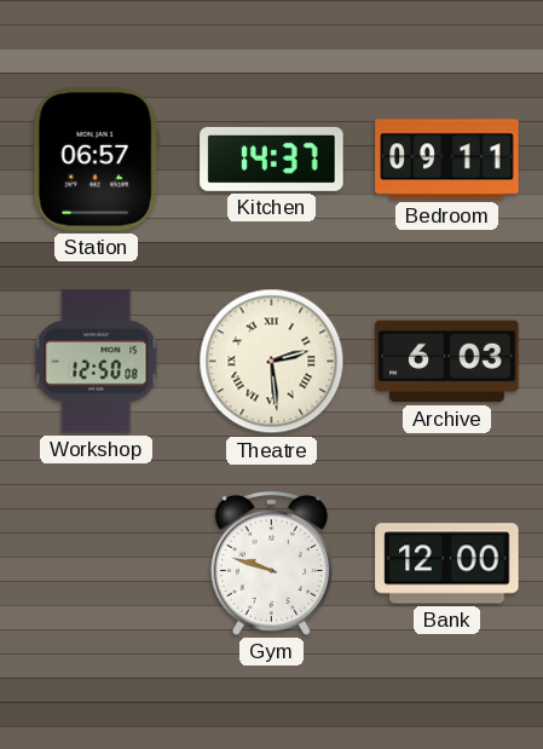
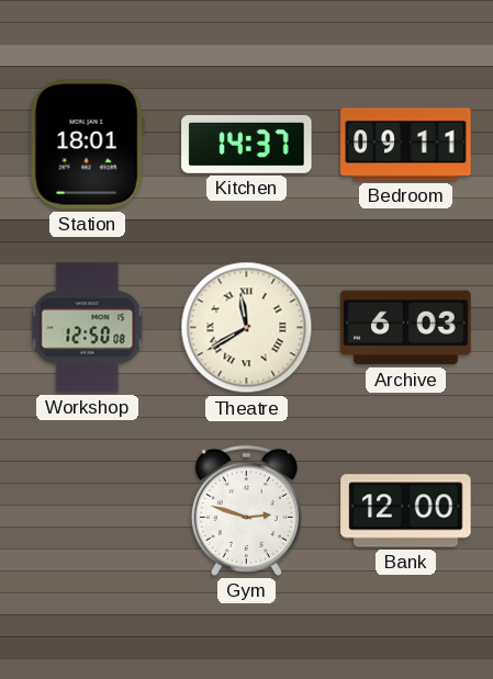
Station: 06:57 -> 18:01 (87, 145)
Theatre: 2:29 -> 11:40 (247, 328)
Gym: 9:48 -> 2:48 (246, 510)
